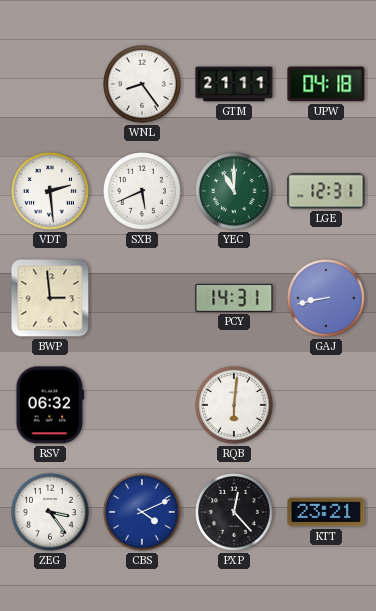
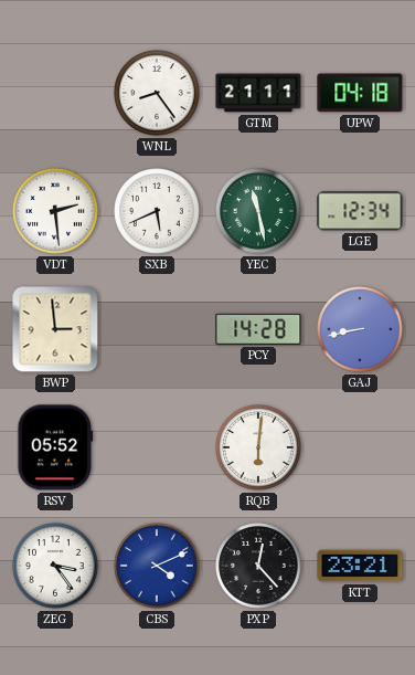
YEC: 11:00 -> 11:28 (258, 211)
LGE: 12:31 -> 12:34 (360, 211)
PCY: 14:31 -> 14:28 (258, 329)
RSV: 06:32 -> 05:52 (55, 447)
